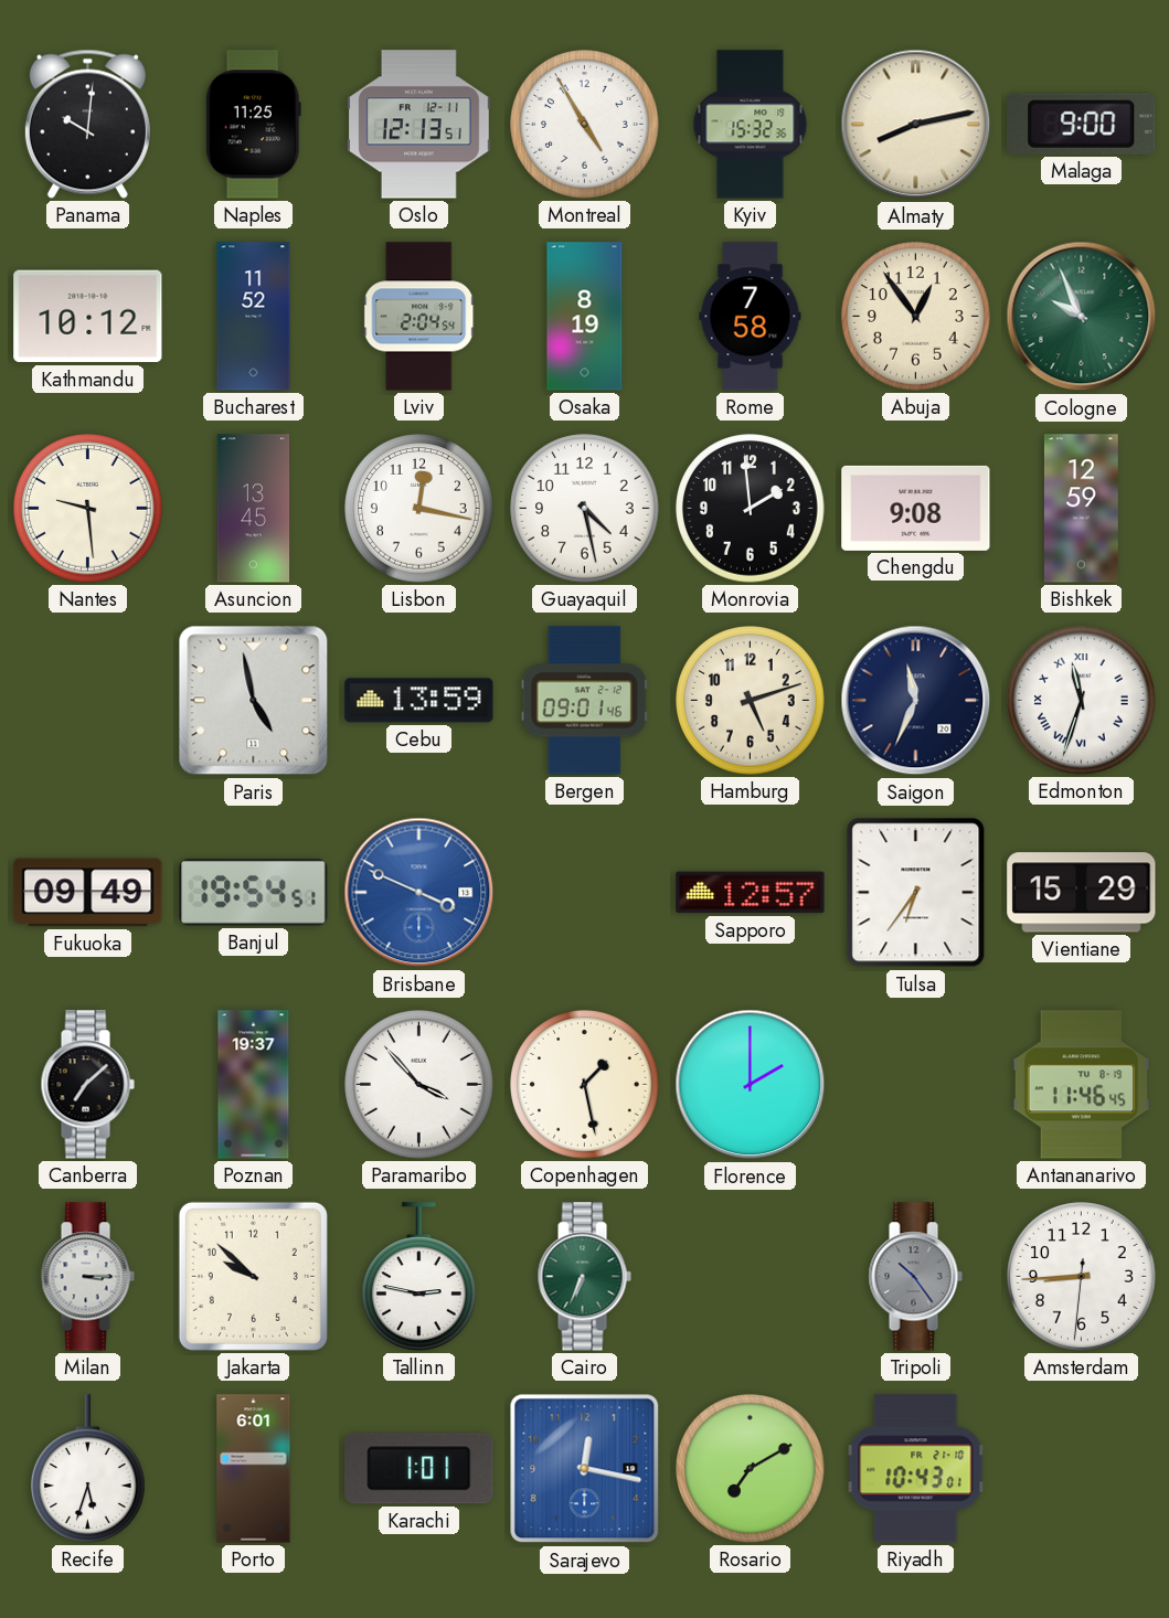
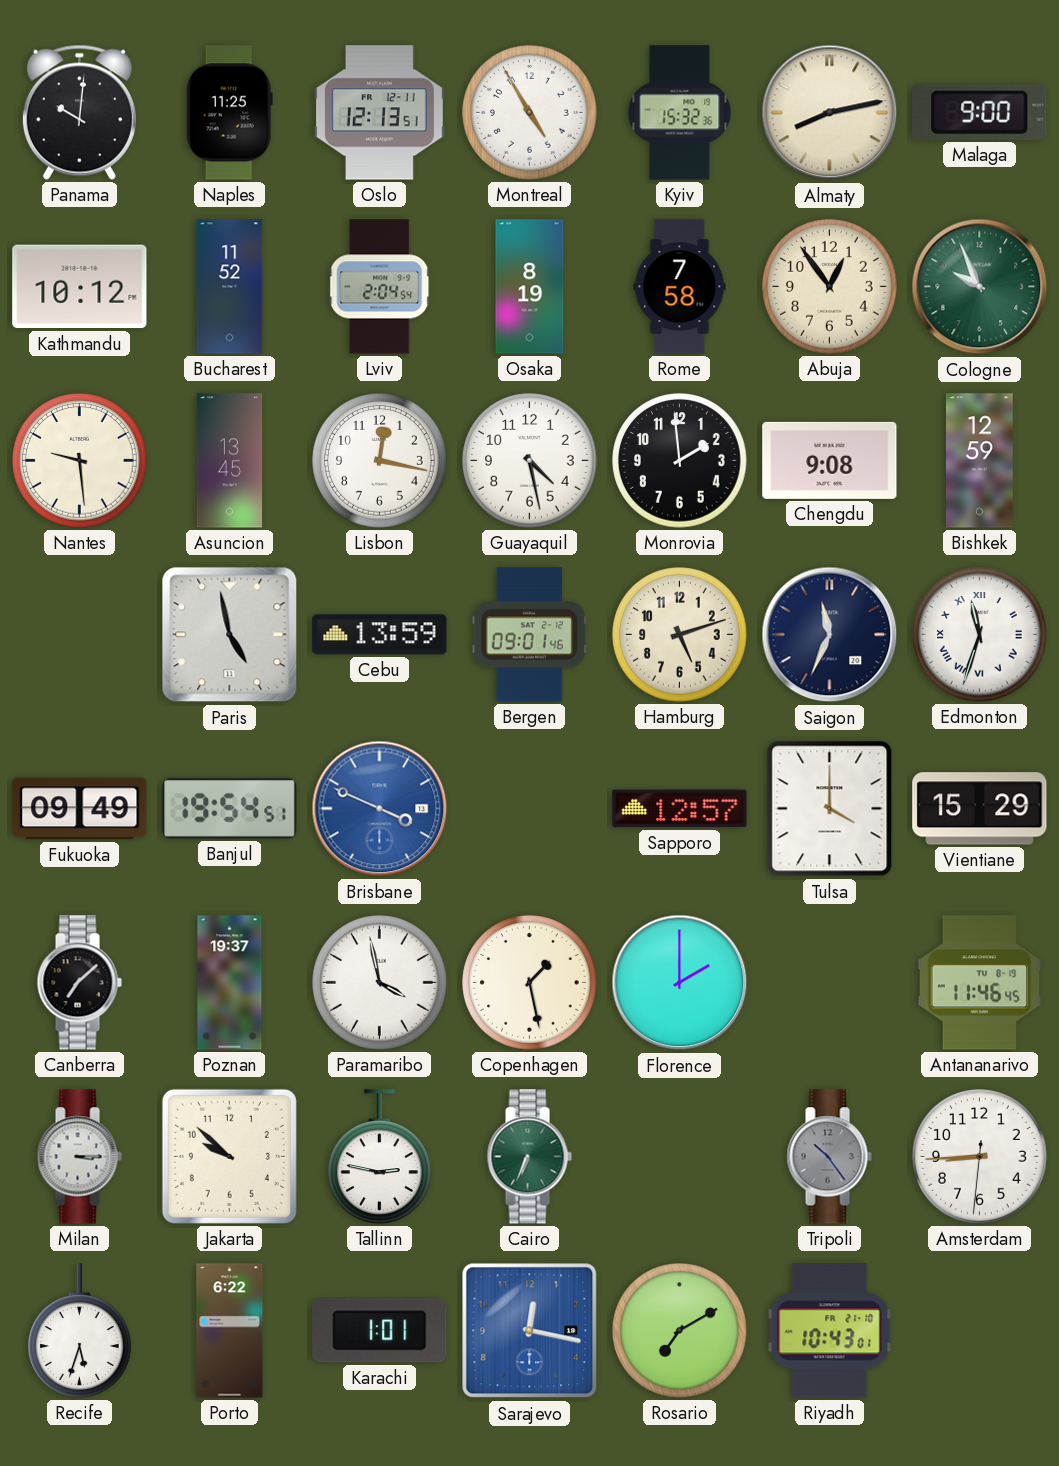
Tulsa: 6:36 -> 4:00 (830, 809)
Paramaribo: 3:53 -> 3:58 (380, 983)
Porto: 6:01 -> 6:22 (230, 1331)
